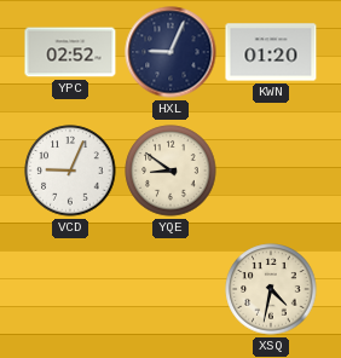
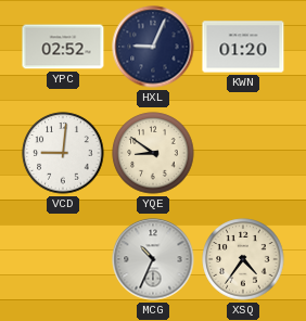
VCD: 9:04 -> 9:01 (63, 153)
MCG: none -> 10:34 (153, 259)
XSQ: 4:32 -> 4:36 (243, 259)
